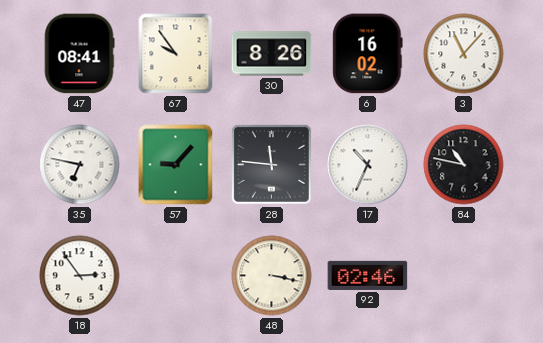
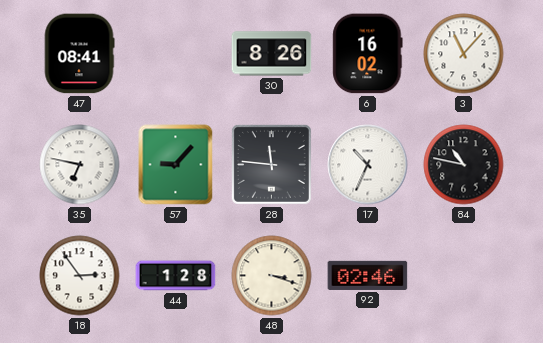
67: 9:54 -> none (176, 54)
44: none -> 1:28 (176, 276)
48: 3:17 -> 3:18 (272, 276)
